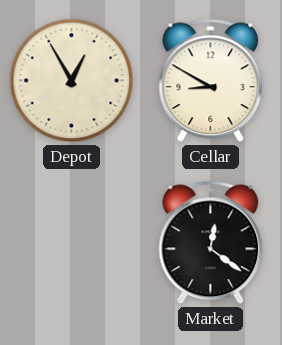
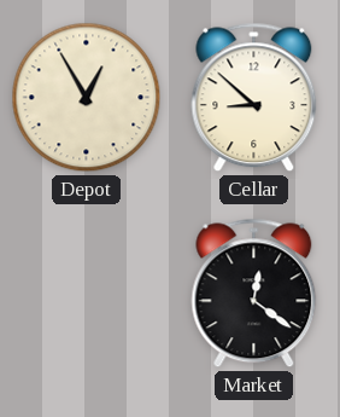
Cellar: 8:50 -> 8:52 (254, 98)
